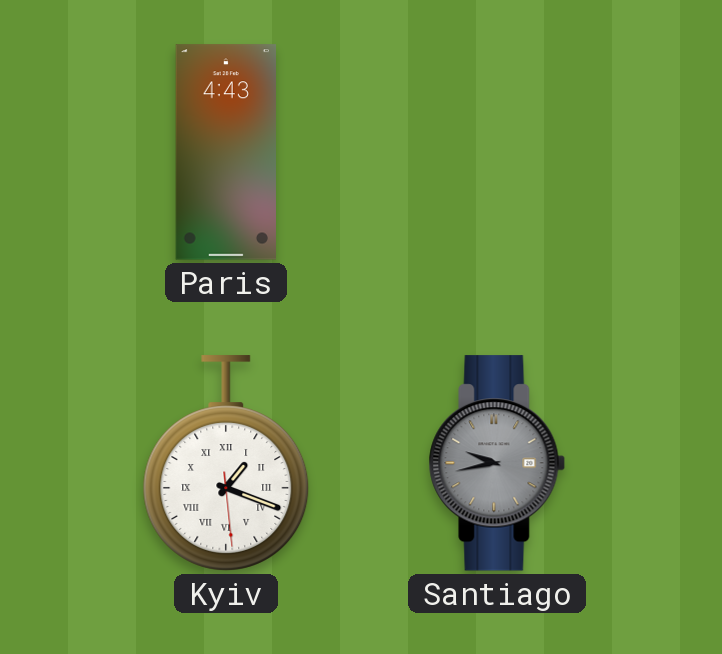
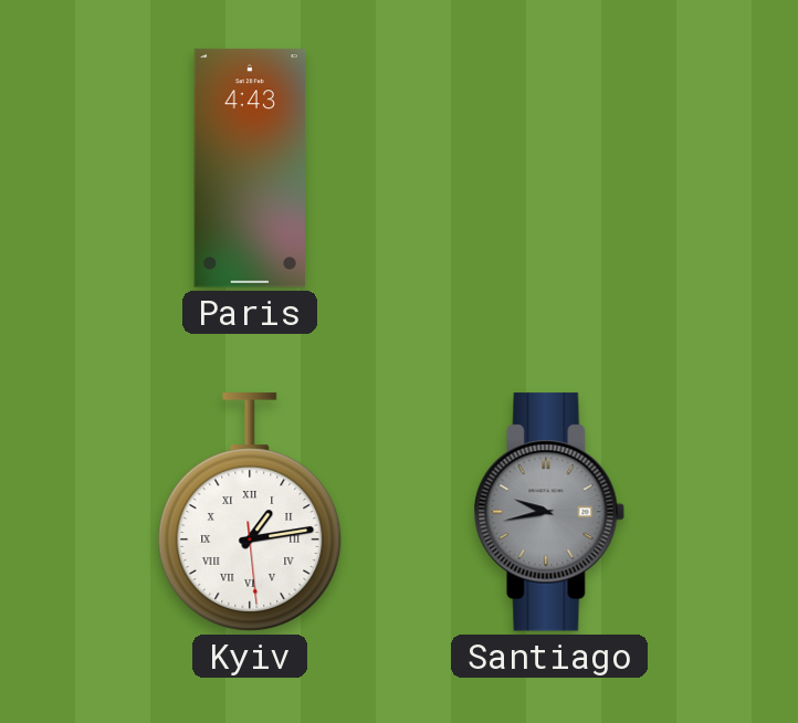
Kyiv: 1:18 -> 1:13 (250, 512)
